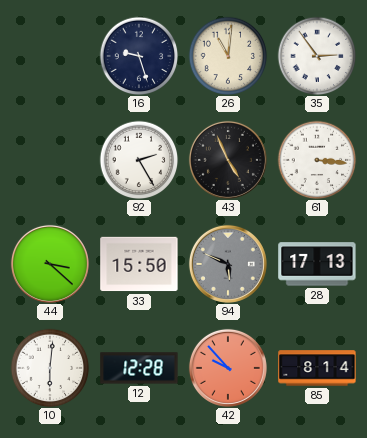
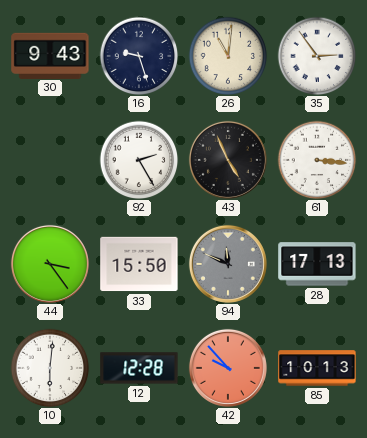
30: none -> 9:43 (50, 55)
44: 3:22 -> 3:24 (50, 264)
94: 5:49 -> 11:49 (228, 264)
85: 8:14 -> 10:13 (317, 368)
